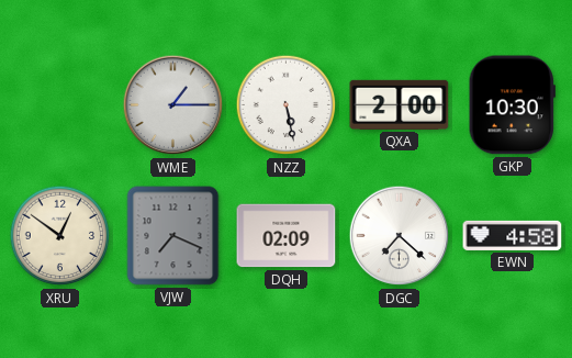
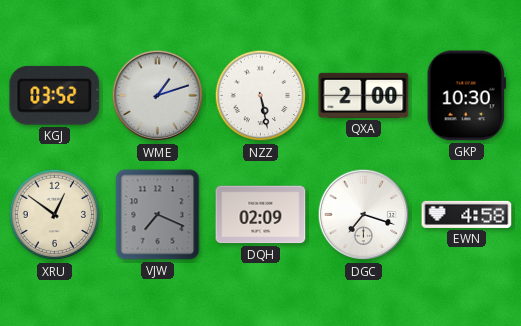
KGJ: none -> 03:52 (55, 95)
WME: 1:15 -> 1:12 (158, 96)
DGC: 7:22 -> 7:18 (364, 215)
